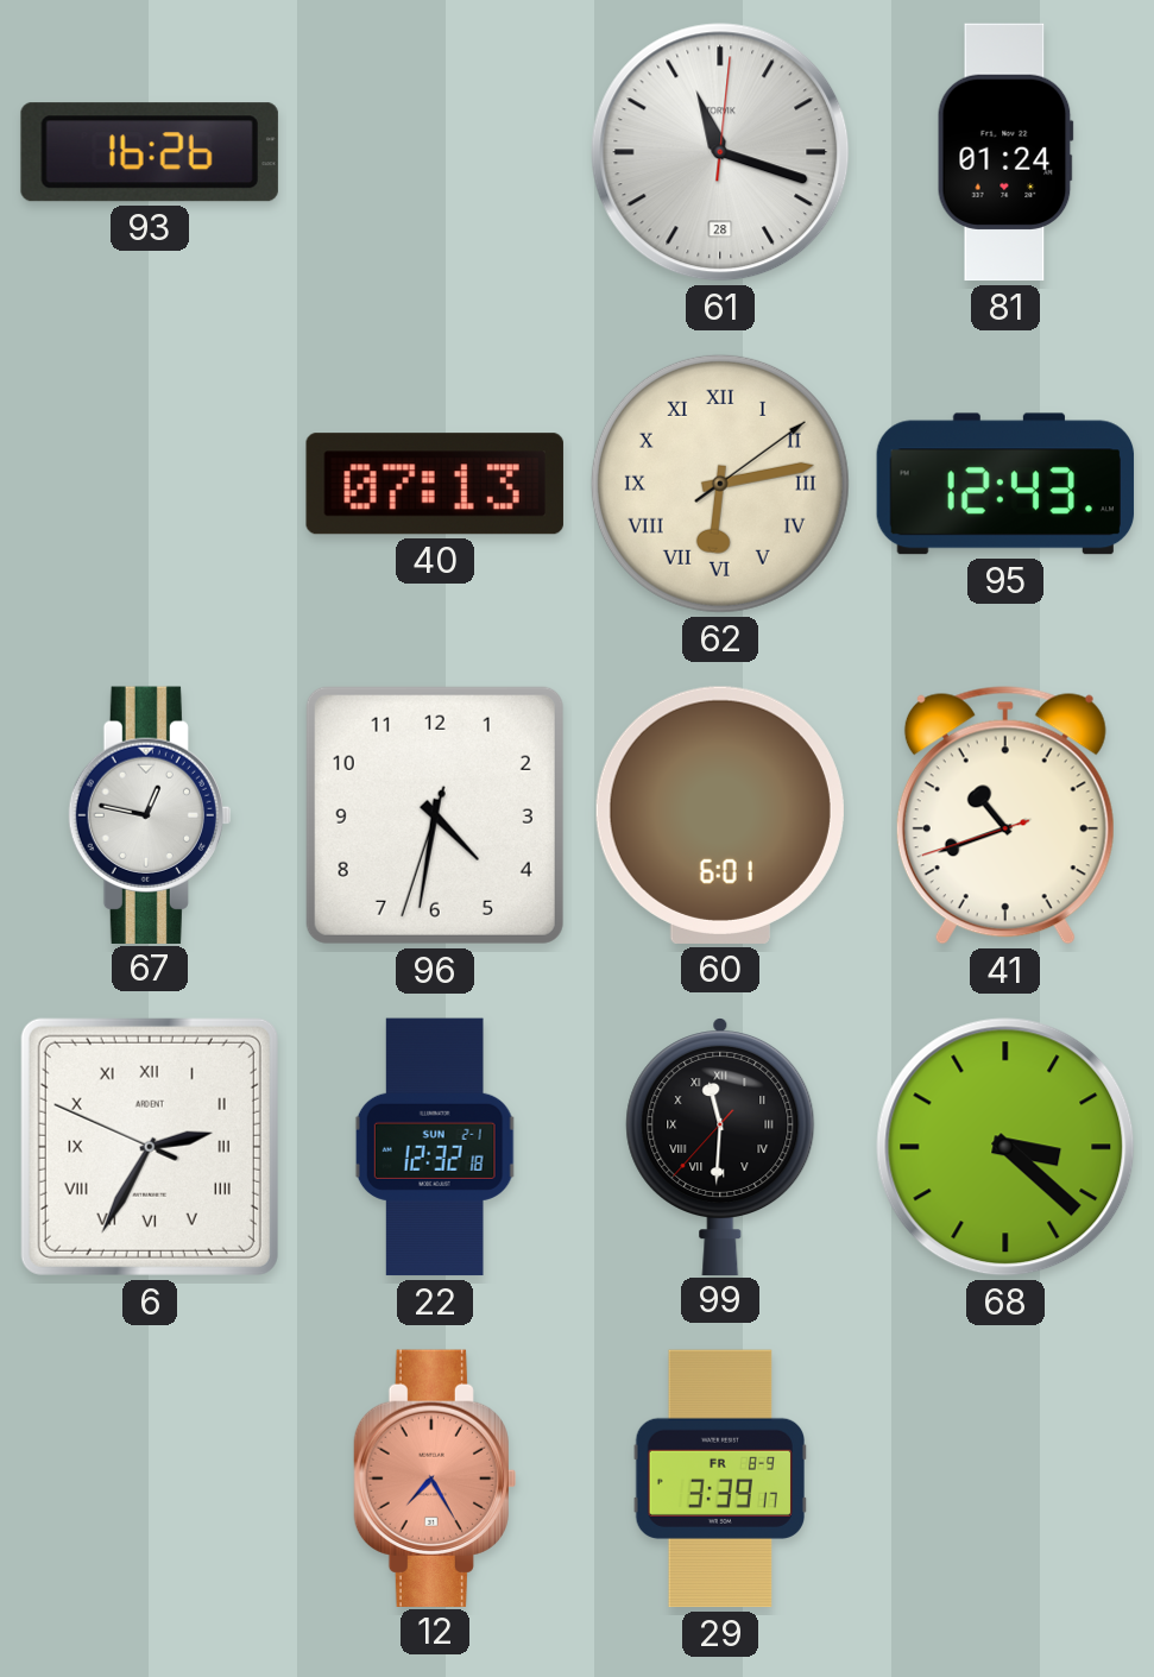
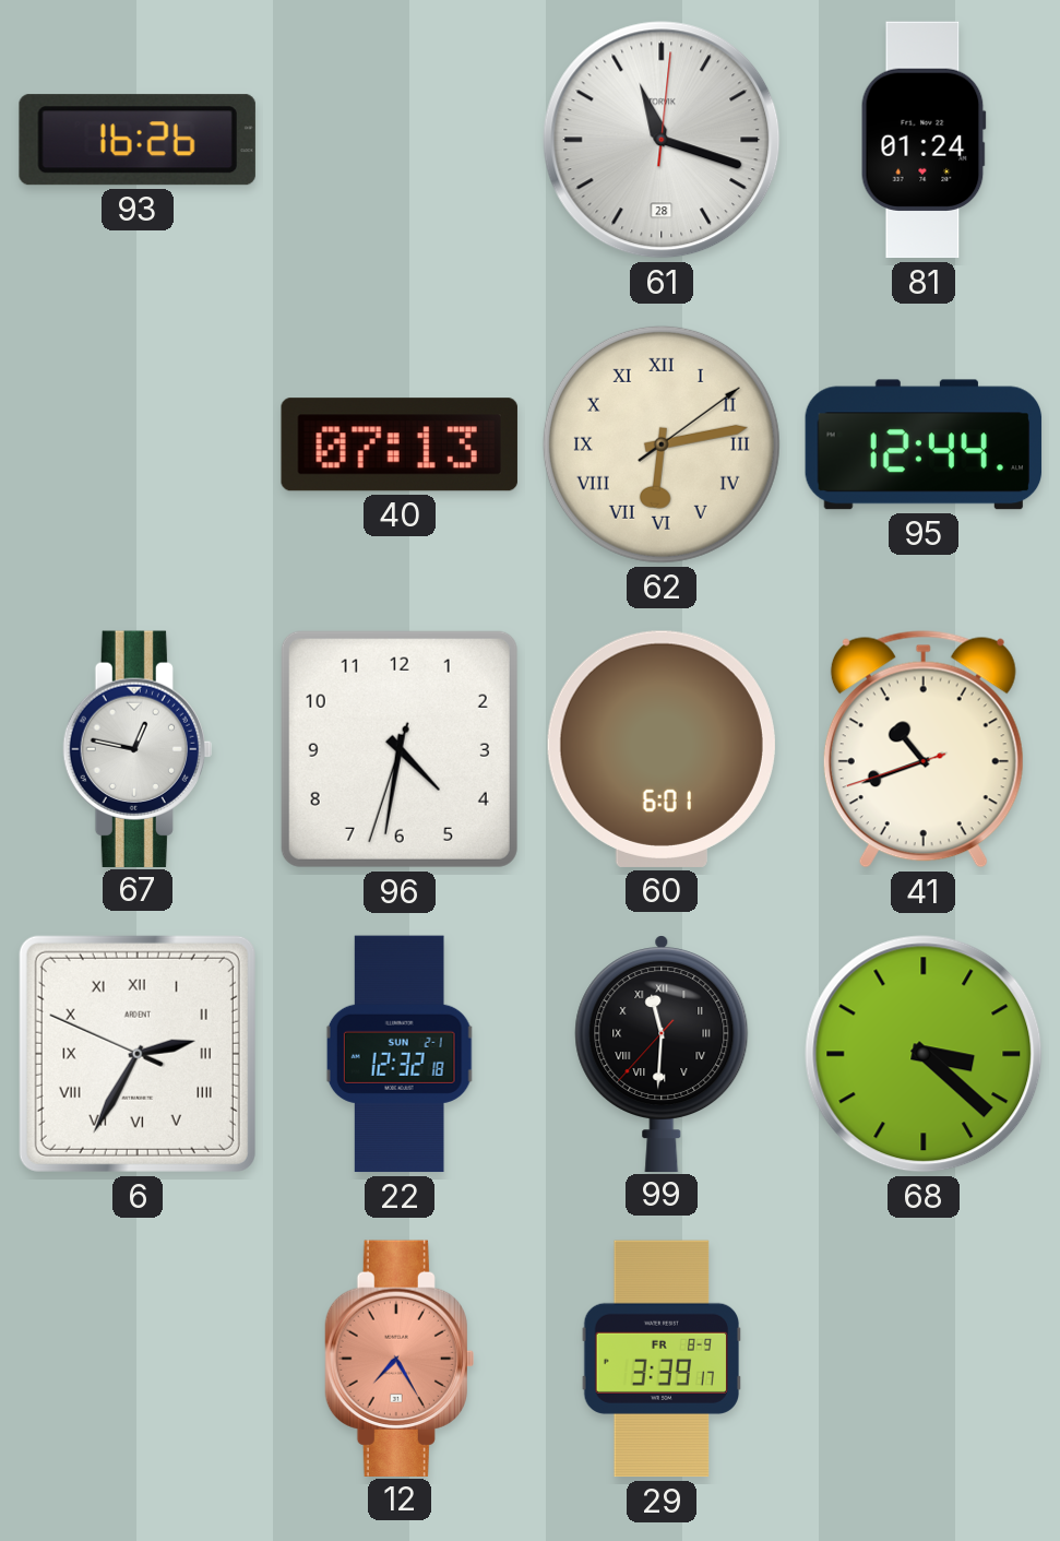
95: 12:43 -> 12:44 (924, 444)
